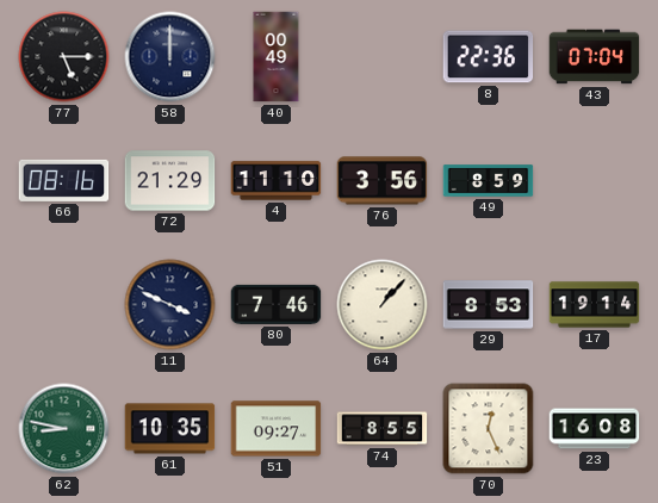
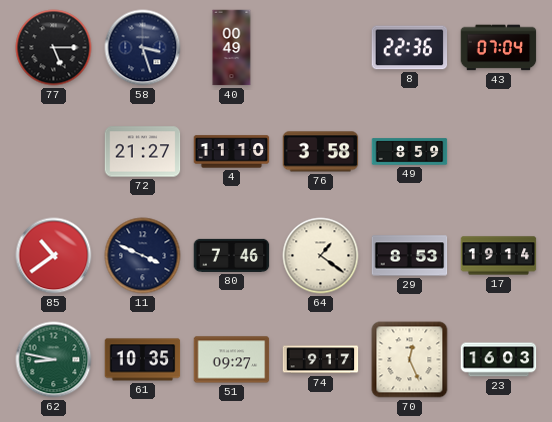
58: 12:00 -> 3:27 (143, 48)
66: 08:16 -> none (64, 180)
72: 21:29 -> 21:27 (143, 152)
76: 3:56 -> 3:58 (321, 152)
85: none -> 10:39 (54, 256)
64: 1:07 -> 1:21 (321, 256)
74: 8:55 -> 9:17 (321, 360)
23: 16:08 -> 16:03 (499, 360)
